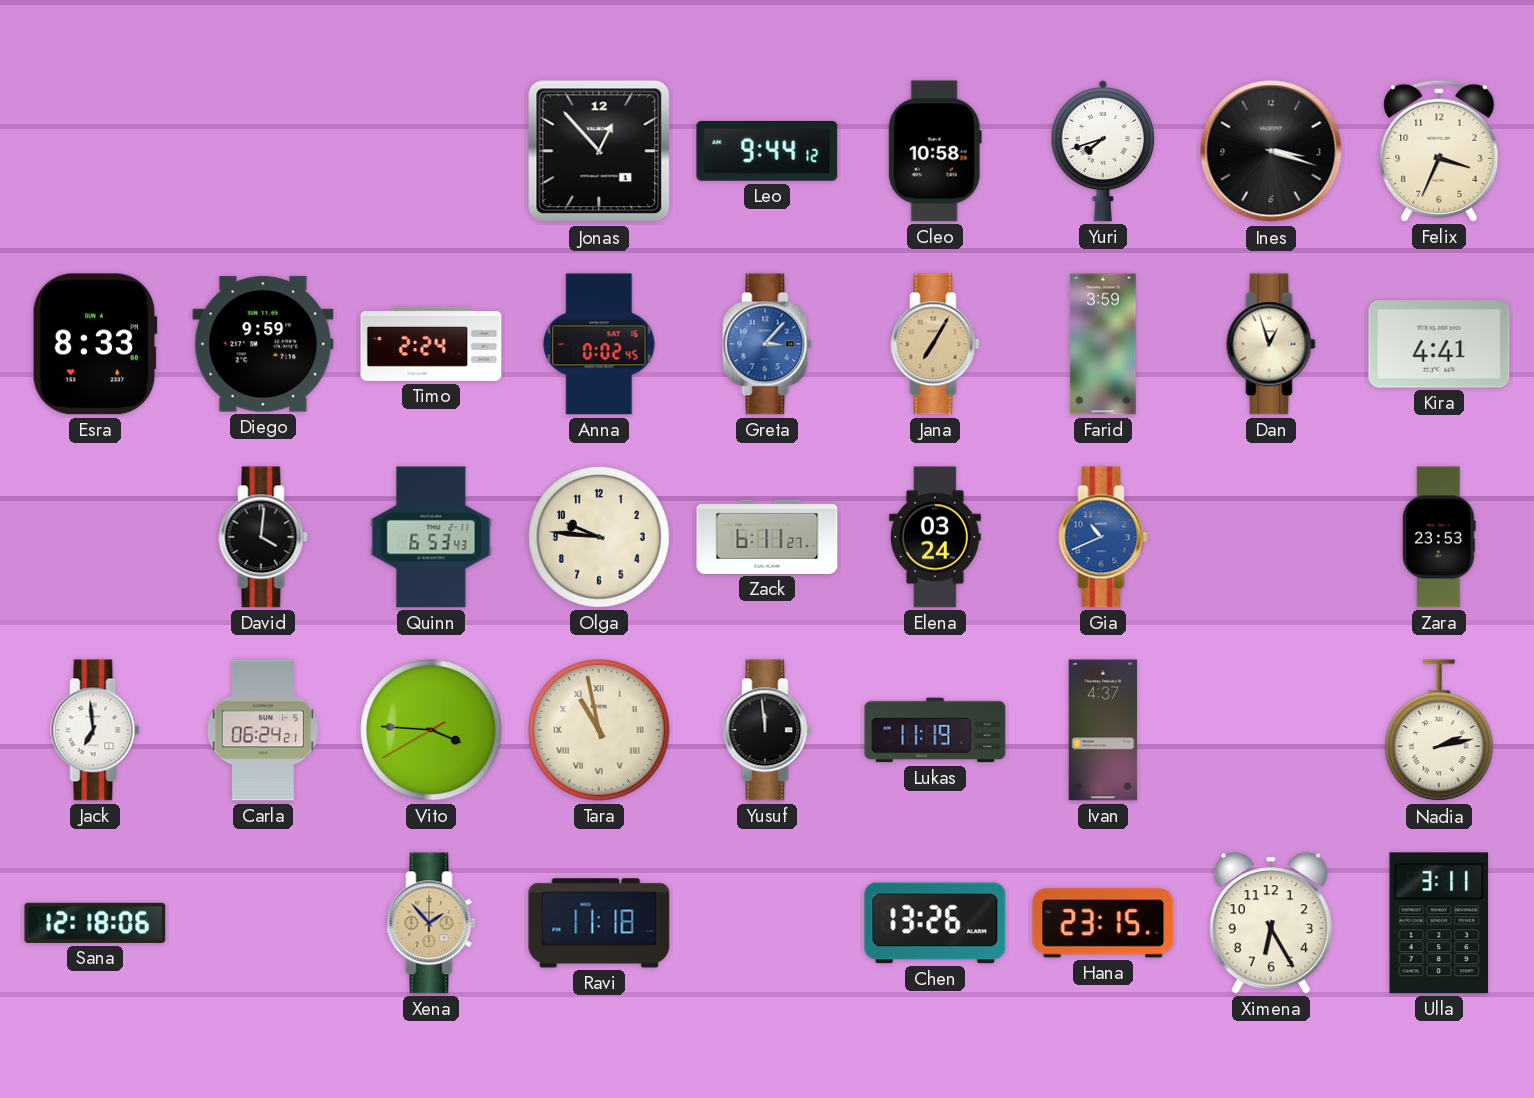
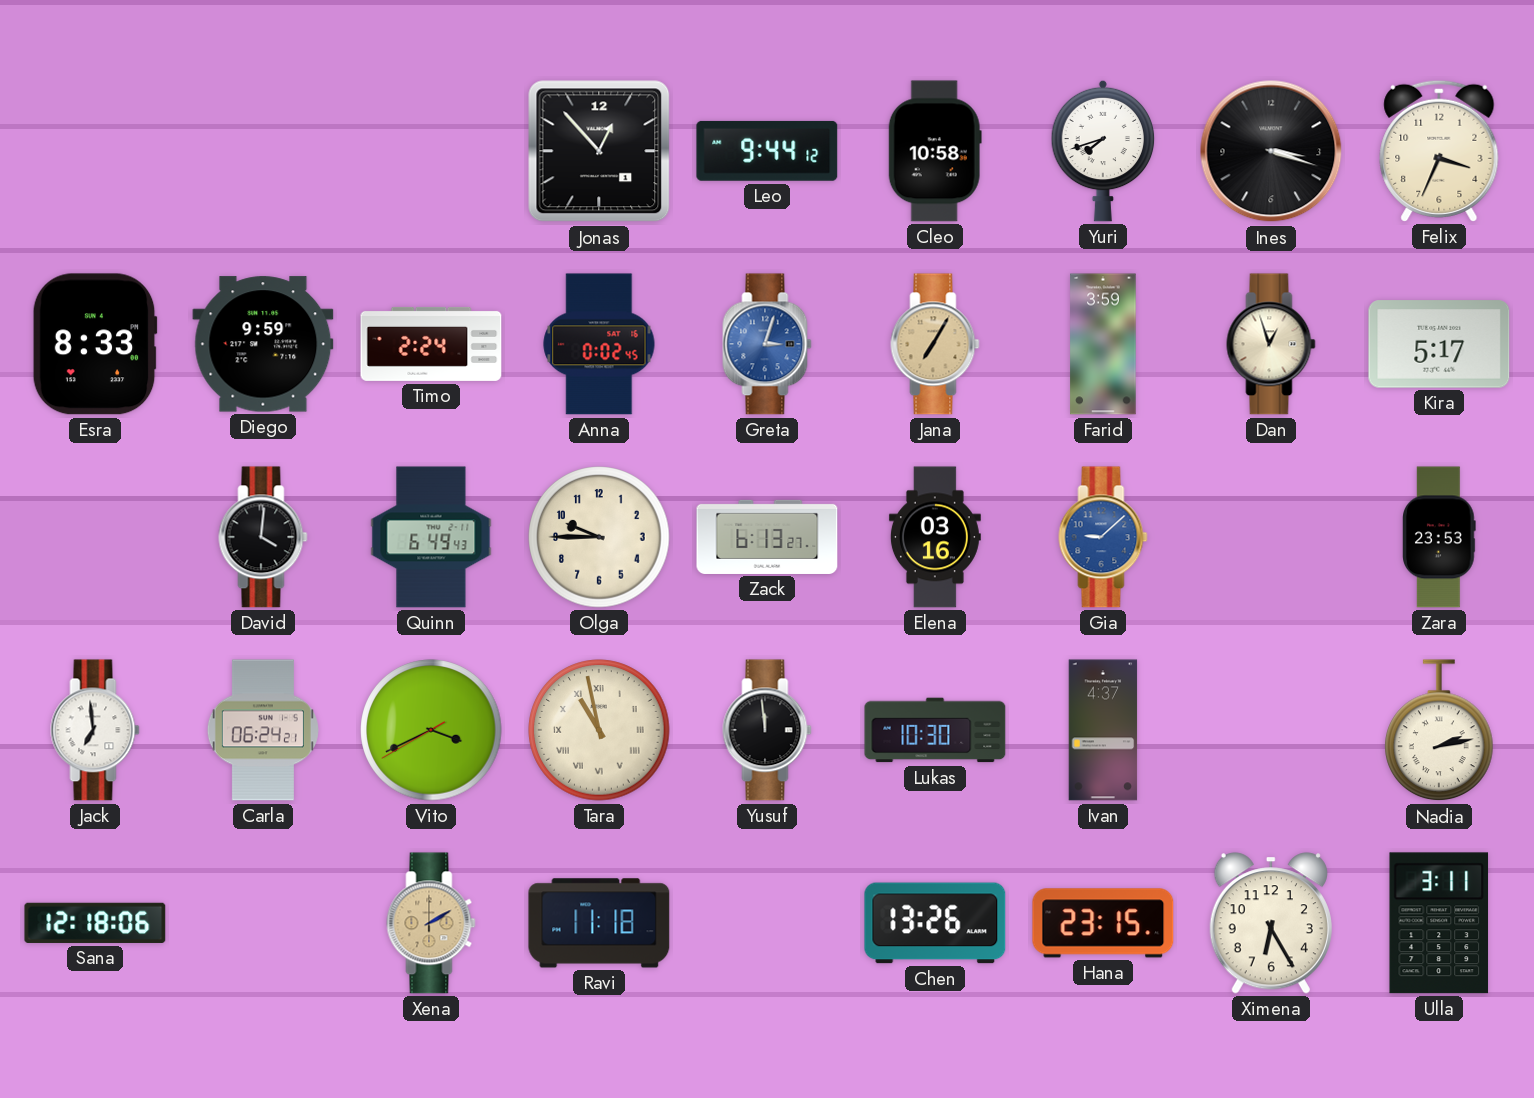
Greta: 3:07 -> 3:03 (767, 344)
Kira: 4:41 -> 5:17 (1439, 344)
Quinn: 6:53 -> 6:49 (431, 537)
Olga: 9:46 -> 9:45 (599, 537)
Zack: 6:11 -> 6:13 (767, 537)
Elena: 03:24 -> 03:16 (935, 537)
Gia: 10:41 -> 9:08 (1103, 537)
Vito: 3:45 -> 3:40 (431, 730)
Lukas: 11:19 -> 10:30 (935, 730)
Xena: 1:53 -> 2:10 (431, 923)
